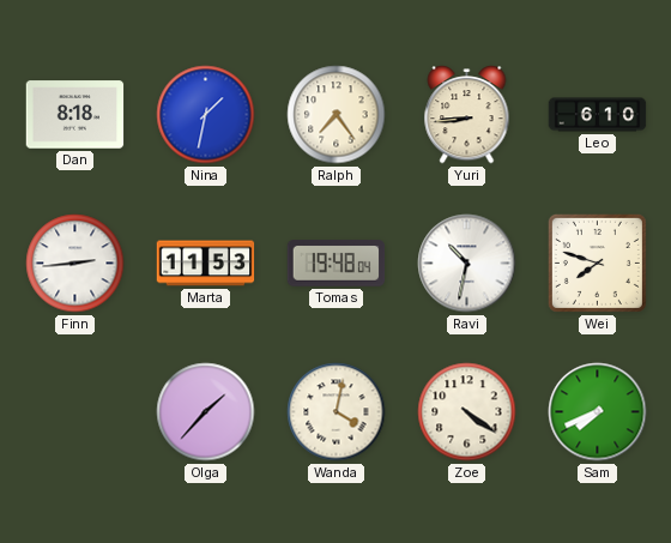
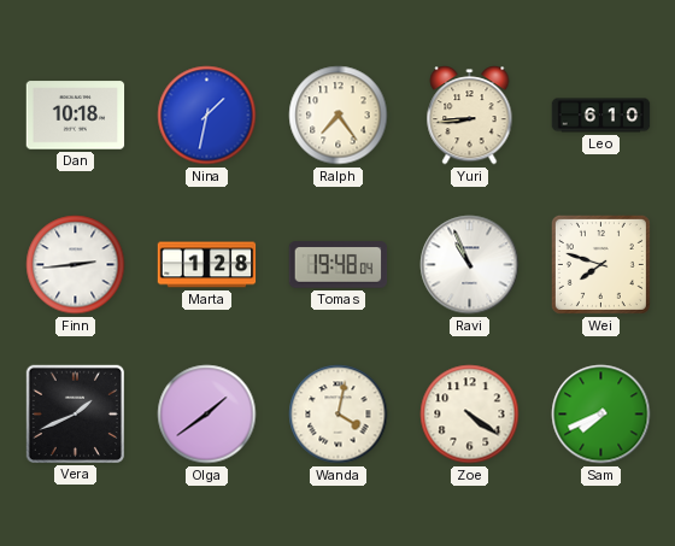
Dan: 8:18 -> 10:18 (76, 116)
Marta: 11:53 -> 1:28 (207, 265)
Ravi: 10:32 -> 10:56 (470, 265)
Vera: none -> 1:41 (75, 413)
Olga: 1:37 -> 1:39 (207, 415)
